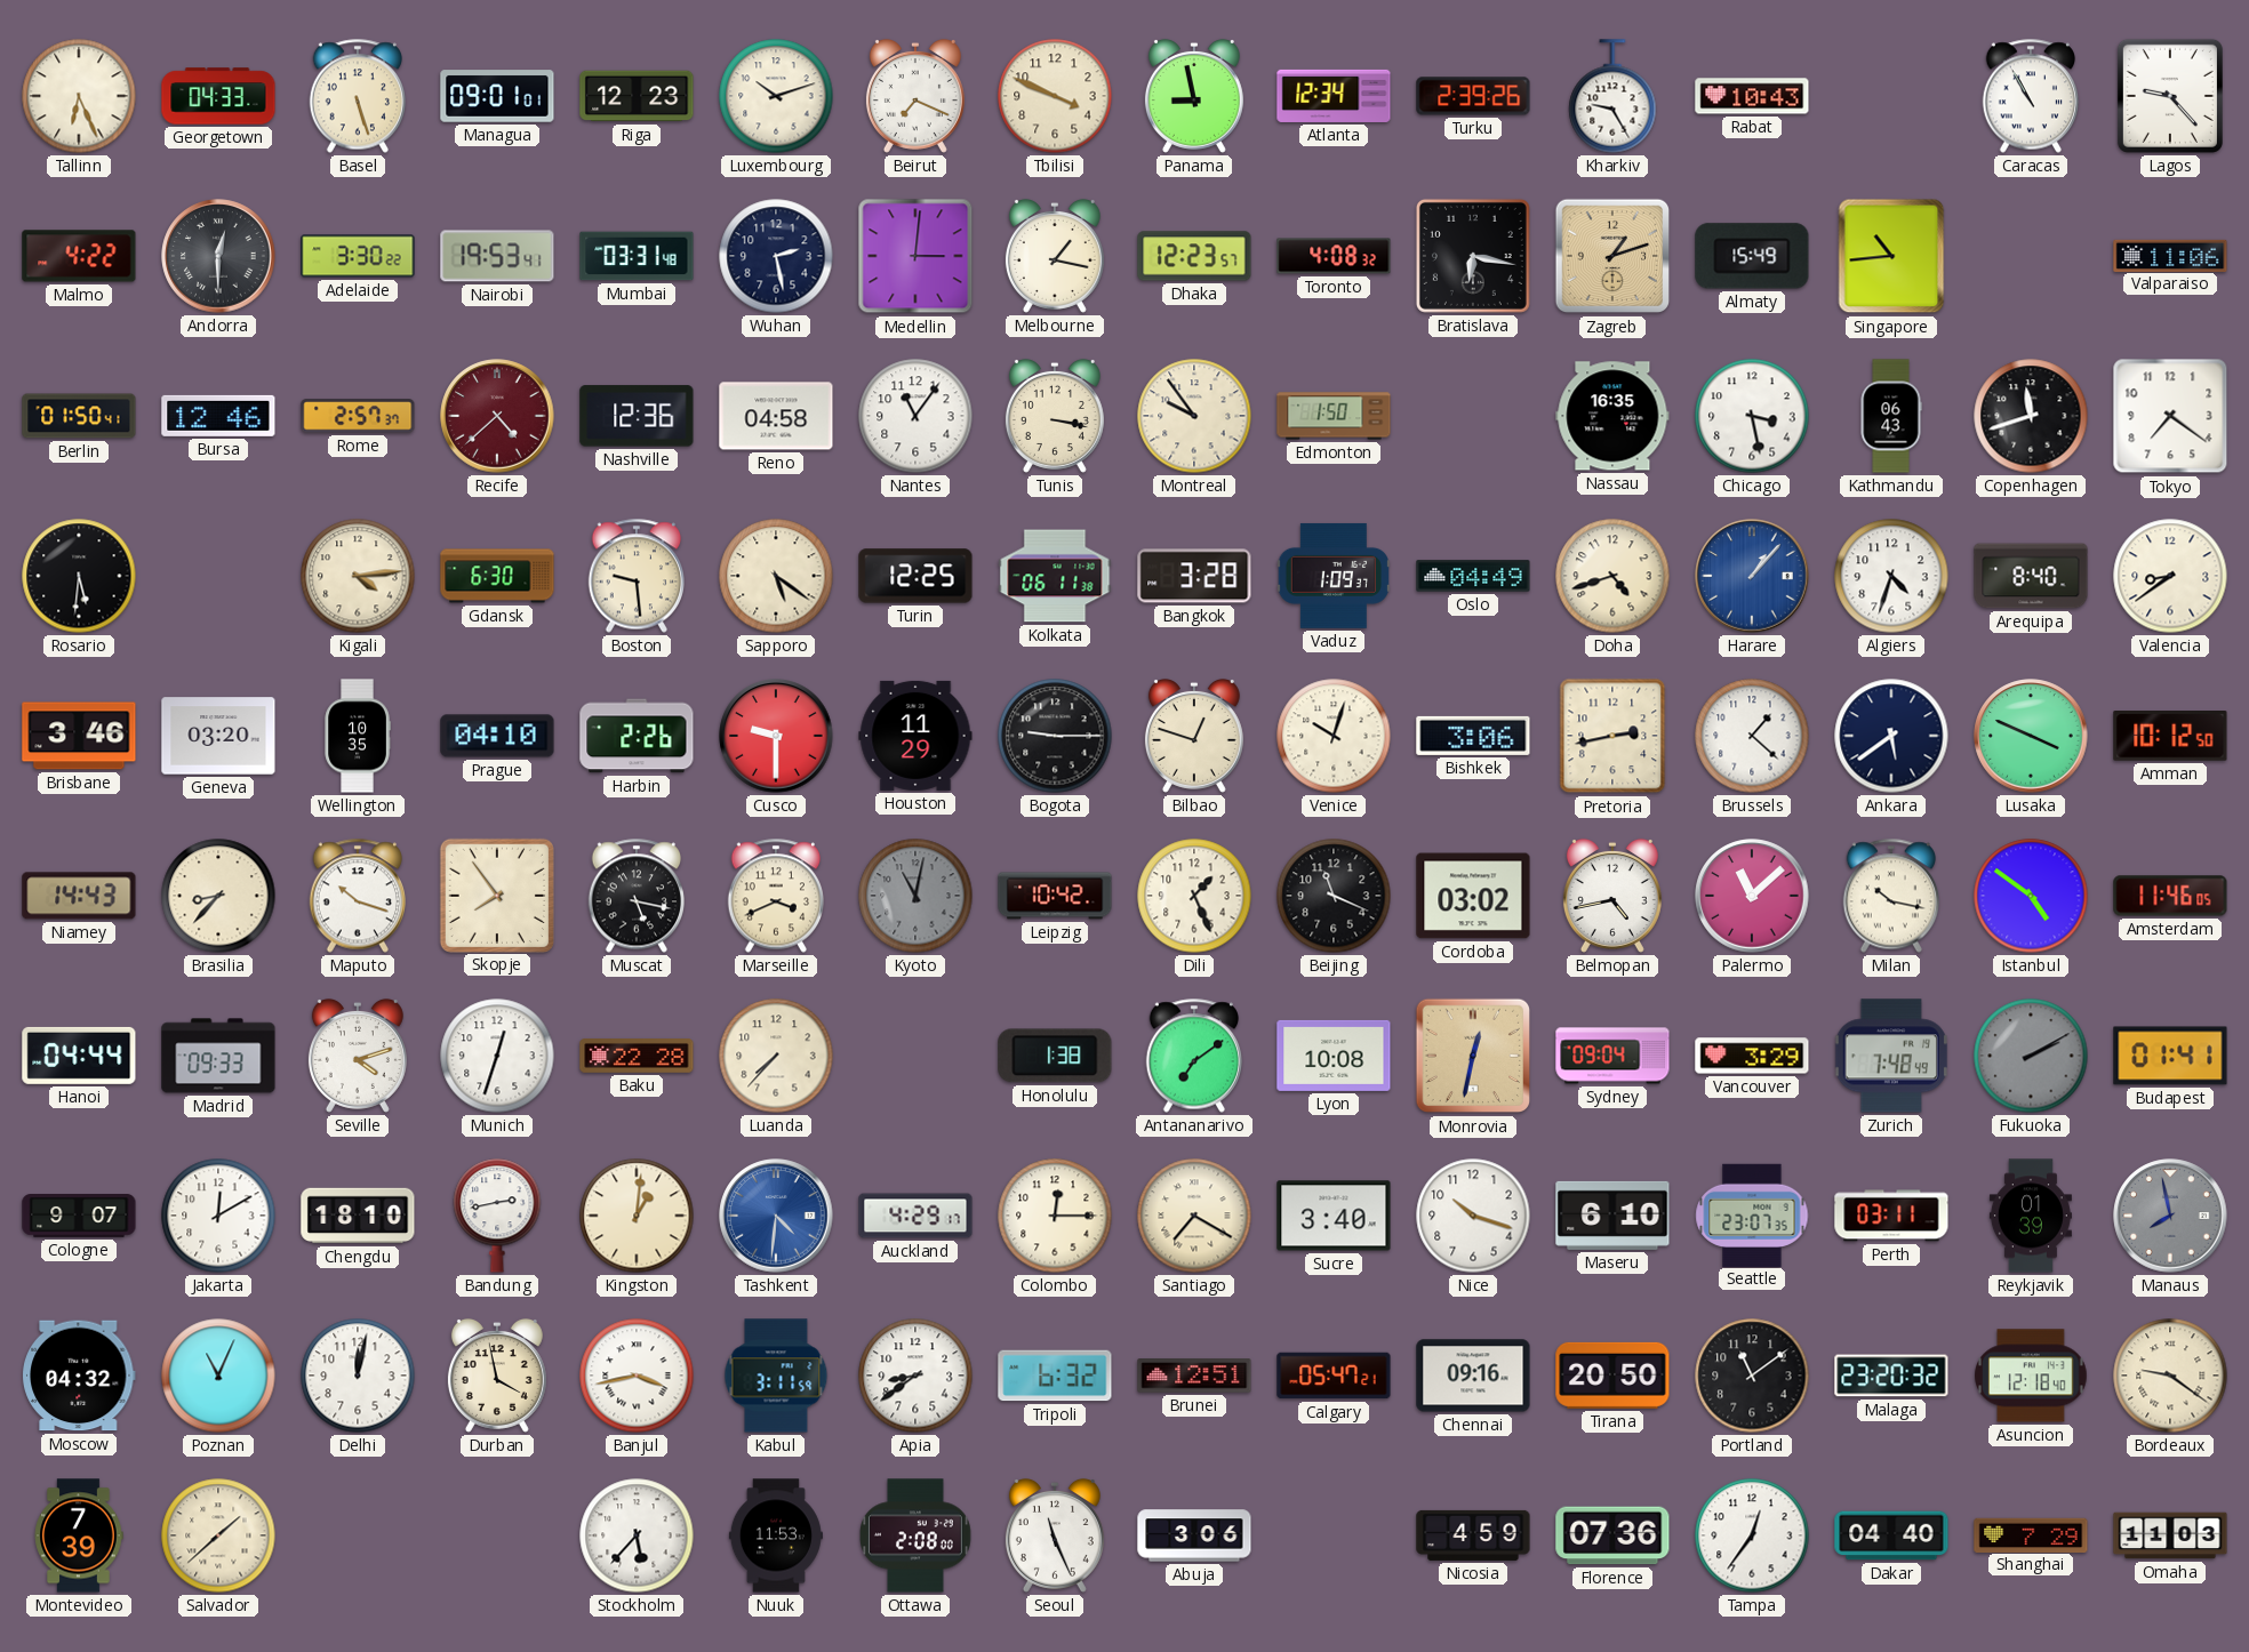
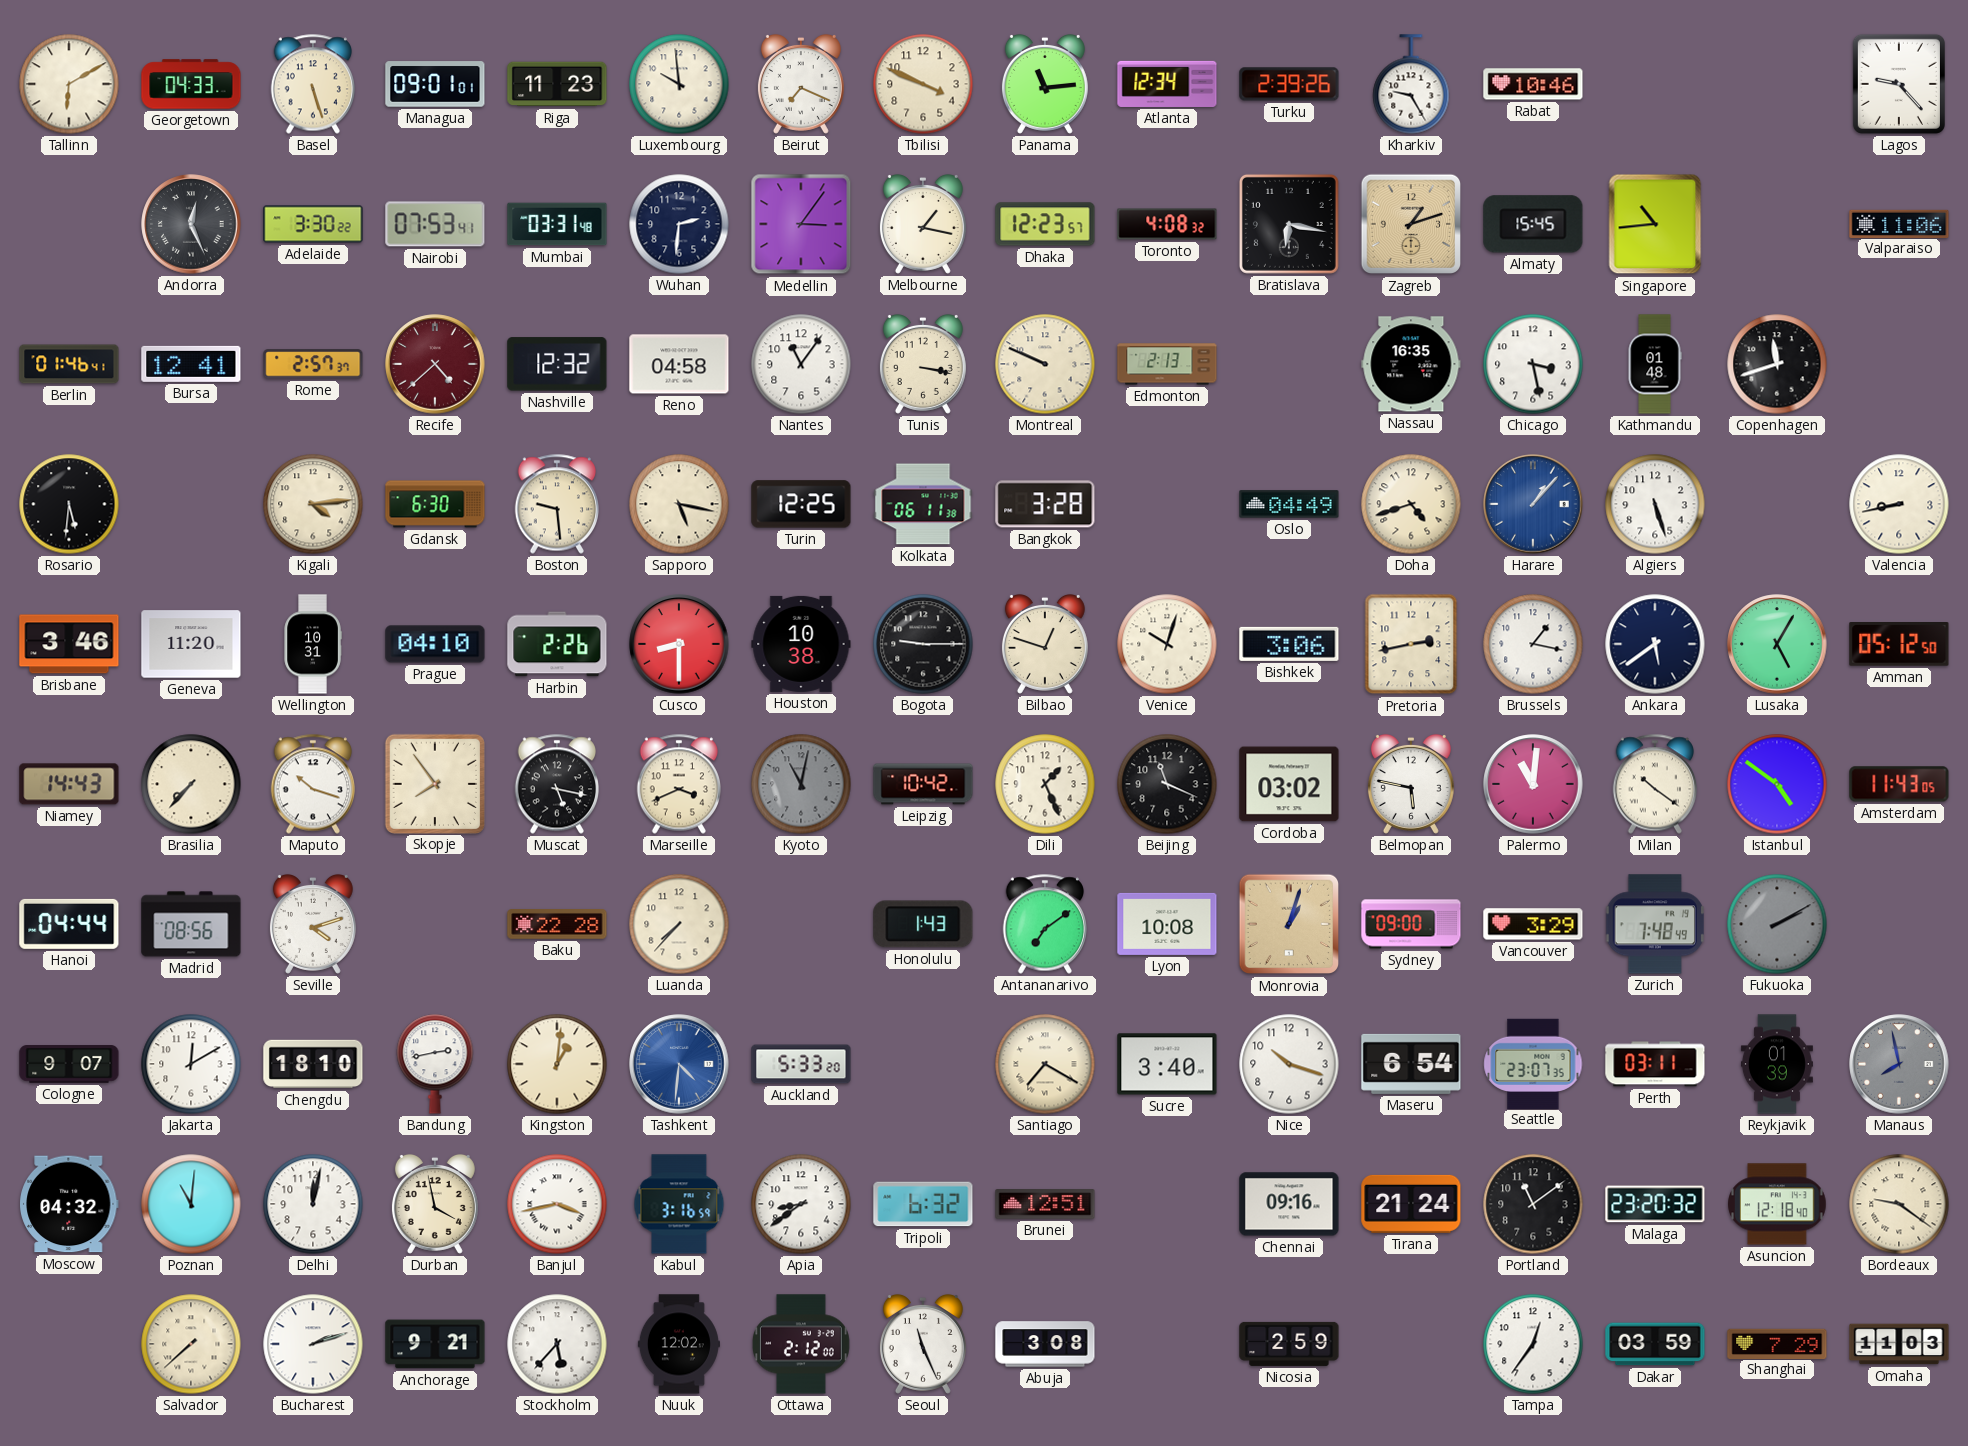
Tallinn: 6:26 -> 6:10 (69, 84)
Riga: 12:23 -> 11:23 (557, 84)
Luxembourg: 10:12 -> 9:59 (679, 84)
Panama: 8:58 -> 11:14 (1045, 84)
Rabat: 10:43 -> 10:46 (1533, 84)
Caracas: 10:55 -> none (2030, 96)
Malmo: 4:22 -> none (79, 256)
Andorra: 12:30 -> 12:26 (191, 224)
Nairobi: 19:53 -> 07:53 (435, 224)
Wuhan: 2:28 -> 2:31 (679, 224)
Medellin: 3:01 -> 3:06 (801, 224)
Almaty: 15:49 -> 15:45 (1533, 224)
Berlin: 01:50 -> 01:46 (69, 364)
Bursa: 12:46 -> 12:41 (191, 364)
Nashville: 12:36 -> 12:32 (557, 364)
Montreal: 9:54 -> 9:49 (1045, 364)
Edmonton: 1:50 -> 2:13 (1167, 364)
Kathmandu: 06:43 -> 01:48 (1655, 364)
Tokyo: 7:21 -> none (2170, 416)
Sapporo: 5:21 -> 5:17 (679, 504)
Vaduz: 1:09 -> none (1334, 576)
Algiers: 4:33 -> 5:27 (1655, 504)
Arequipa: 8:40 -> none (2031, 576)
Valencia: 8:39 -> 8:43 (1899, 504)
Geneva: 03:20 -> 11:20 (191, 644)
Wellington: 10:35 -> 10:31 (313, 644)
Cusco: 9:30 -> 8:30 (679, 644)
Houston: 11:29 -> 10:38 (801, 644)
Brussels: 1:22 -> 1:17 (1533, 644)
Lusaka: 3:49 -> 5:05 (1777, 644)
Amman: 10:12 -> 05:12 (1899, 644)
Brasilia: 8:37 -> 7:37 (191, 784)
Belmopan: 4:43 -> 5:47 (1411, 784)
Palermo: 11:08 -> 11:01 (1533, 784)
Milan: 10:17 -> 10:21 (1654, 784)
Amsterdam: 11:46 -> 11:43 (1899, 784)
Madrid: 09:33 -> 08:56 (191, 924)
Munich: 12:33 -> none (497, 1056)
Honolulu: 1:38 -> 1:43 (923, 924)
Monrovia: 12:32 -> 1:03 (1289, 924)
Sydney: 09:04 -> 09:00 (1411, 924)
Budapest: 01:41 -> none (2170, 1056)
Auckland: 4:29 -> 5:33 (801, 1064)
Colombo: 12:15 -> none (1055, 1216)
Maseru: 6:10 -> 6:54 (1411, 1064)
Poznan: 11:04 -> 11:01 (191, 1204)
Kabul: 3:11 -> 3:16 (679, 1204)
Calgary: 05:47 -> none (1334, 1376)
Tirana: 20:50 -> 21:24 (1411, 1204)
Montevideo: 7:39 -> none (79, 1535)
Salvador: 1:38 -> 7:38 (191, 1344)
Bucharest: none -> 2:12 (313, 1344)
Anchorage: none -> 9:21 (435, 1344)
Nuuk: 11:53 -> 12:02 (679, 1344)
Ottawa: 2:08 -> 2:12 (801, 1344)
Abuja: 3:06 -> 3:08 (1045, 1344)
Nicosia: 4:59 -> 2:59 (1289, 1344)
Florence: 07:36 -> none (1612, 1535)
Dakar: 04:40 -> 03:59 (1655, 1344)
